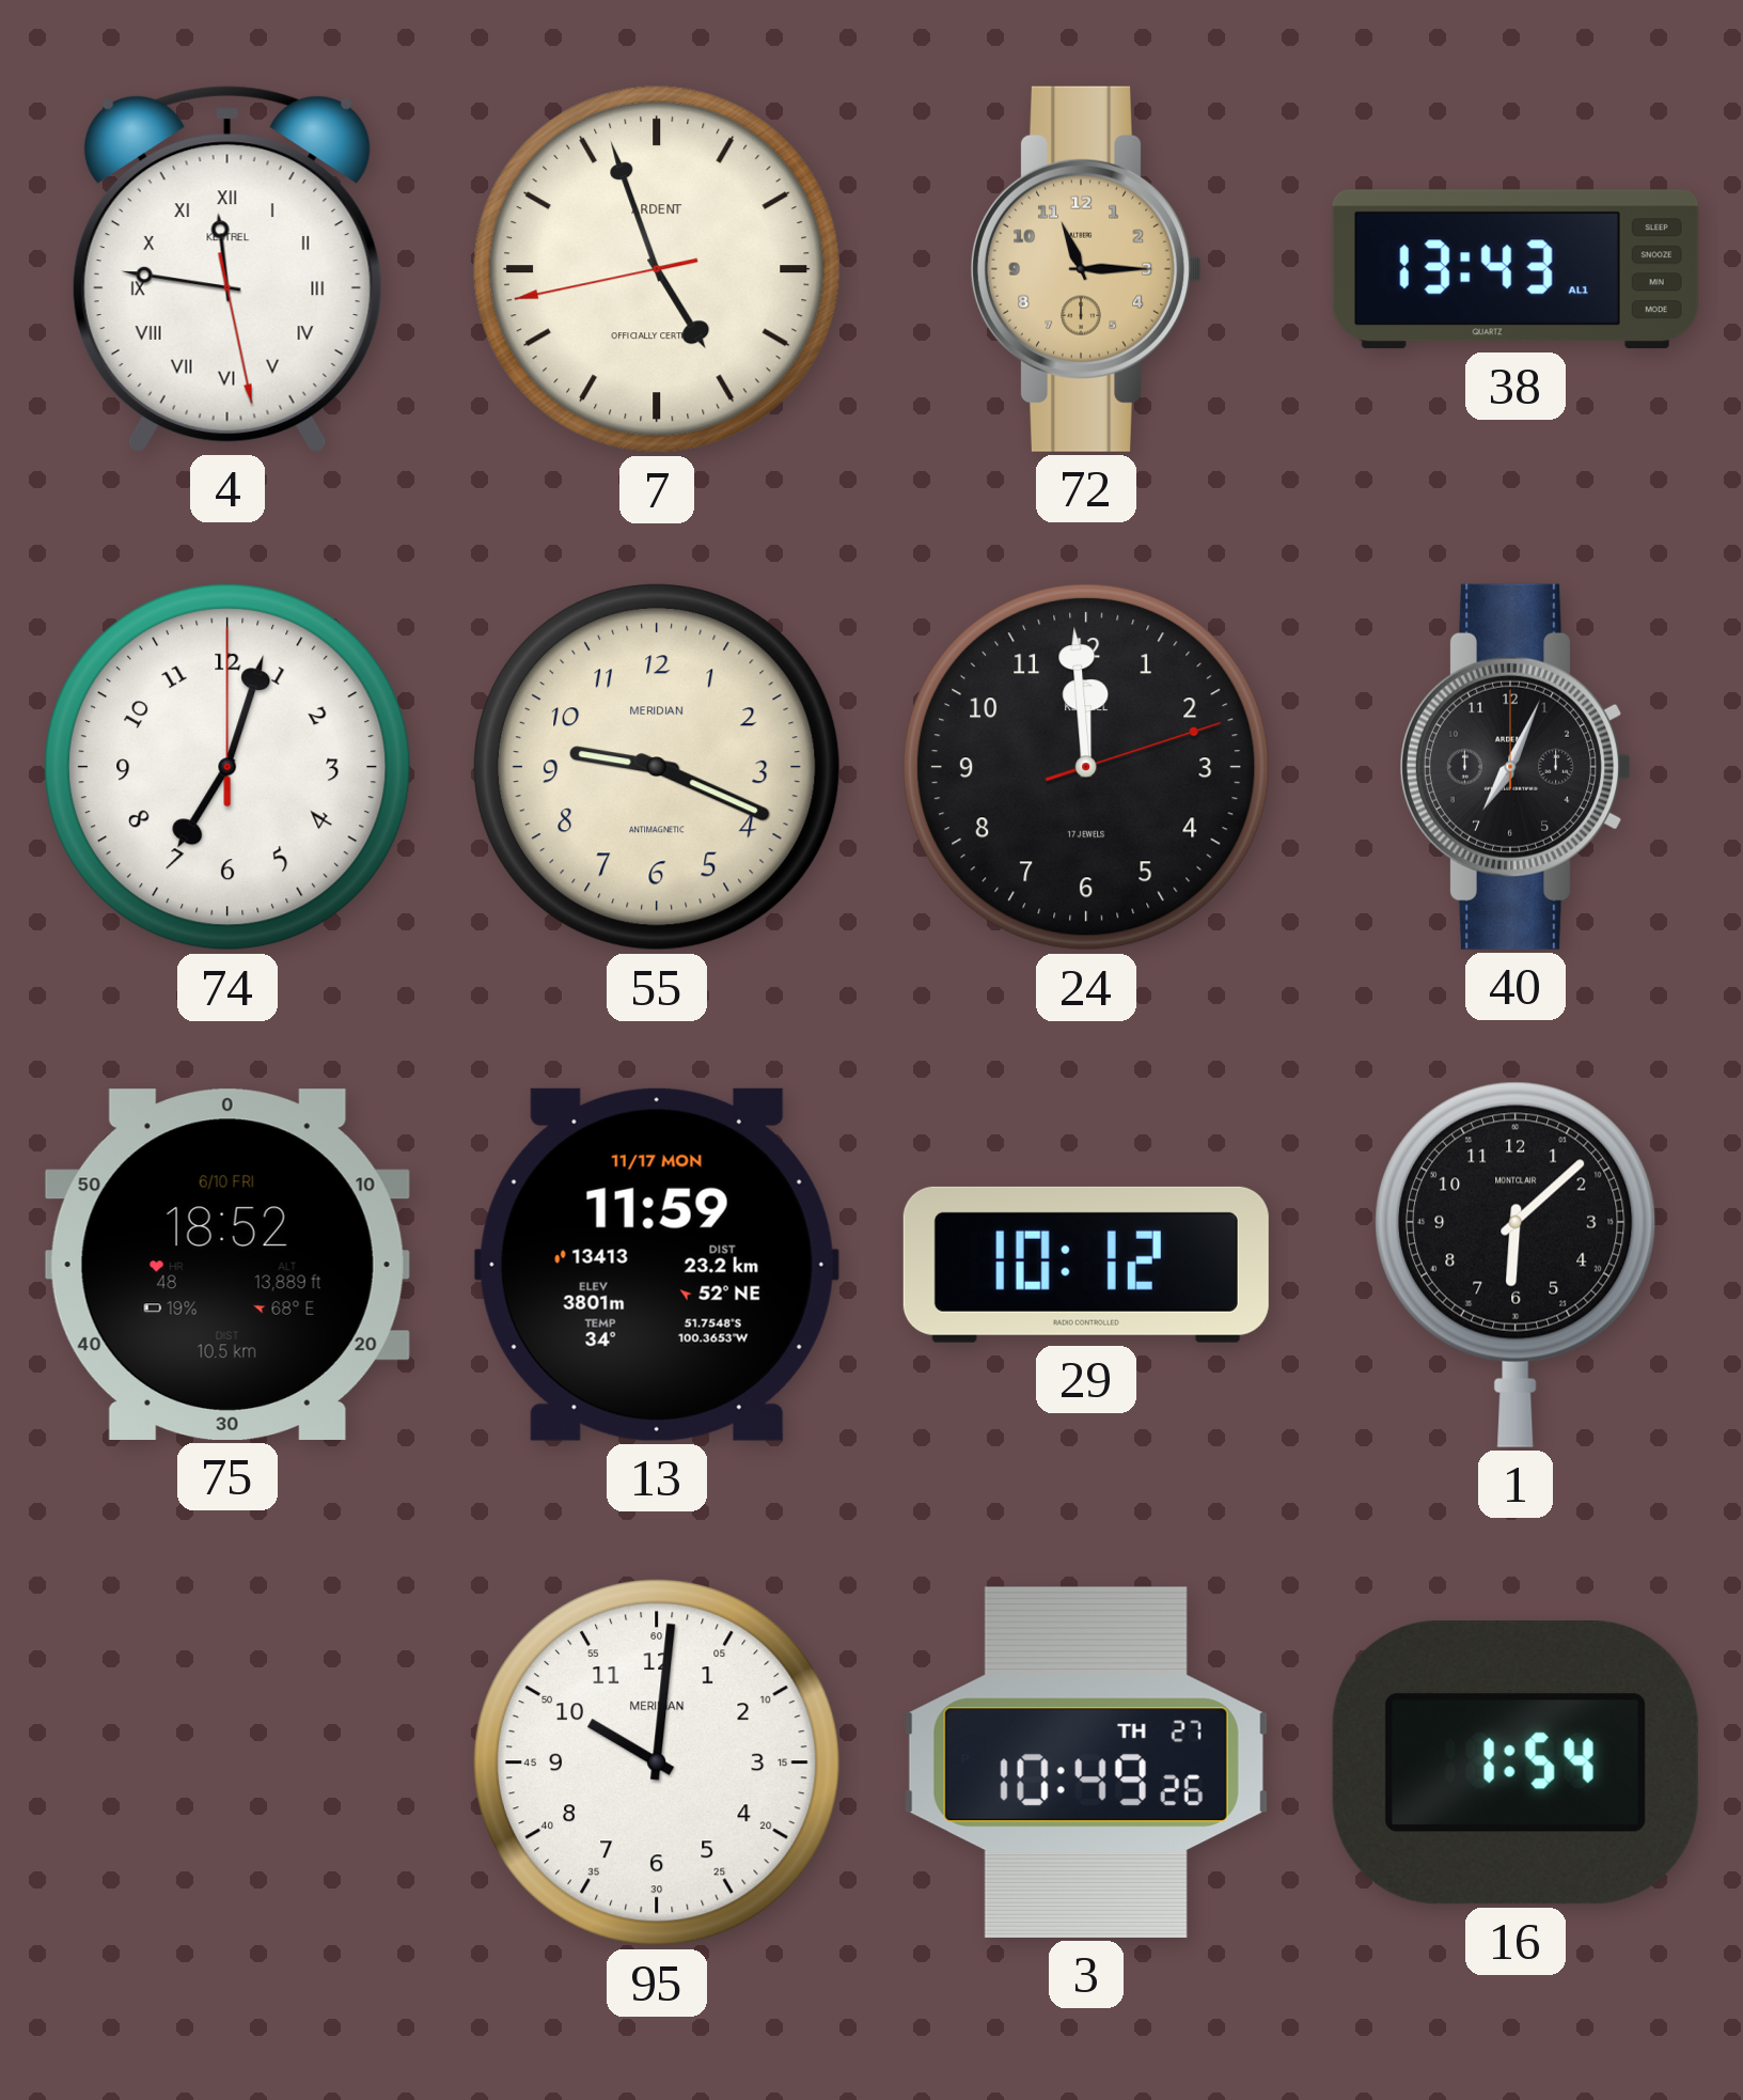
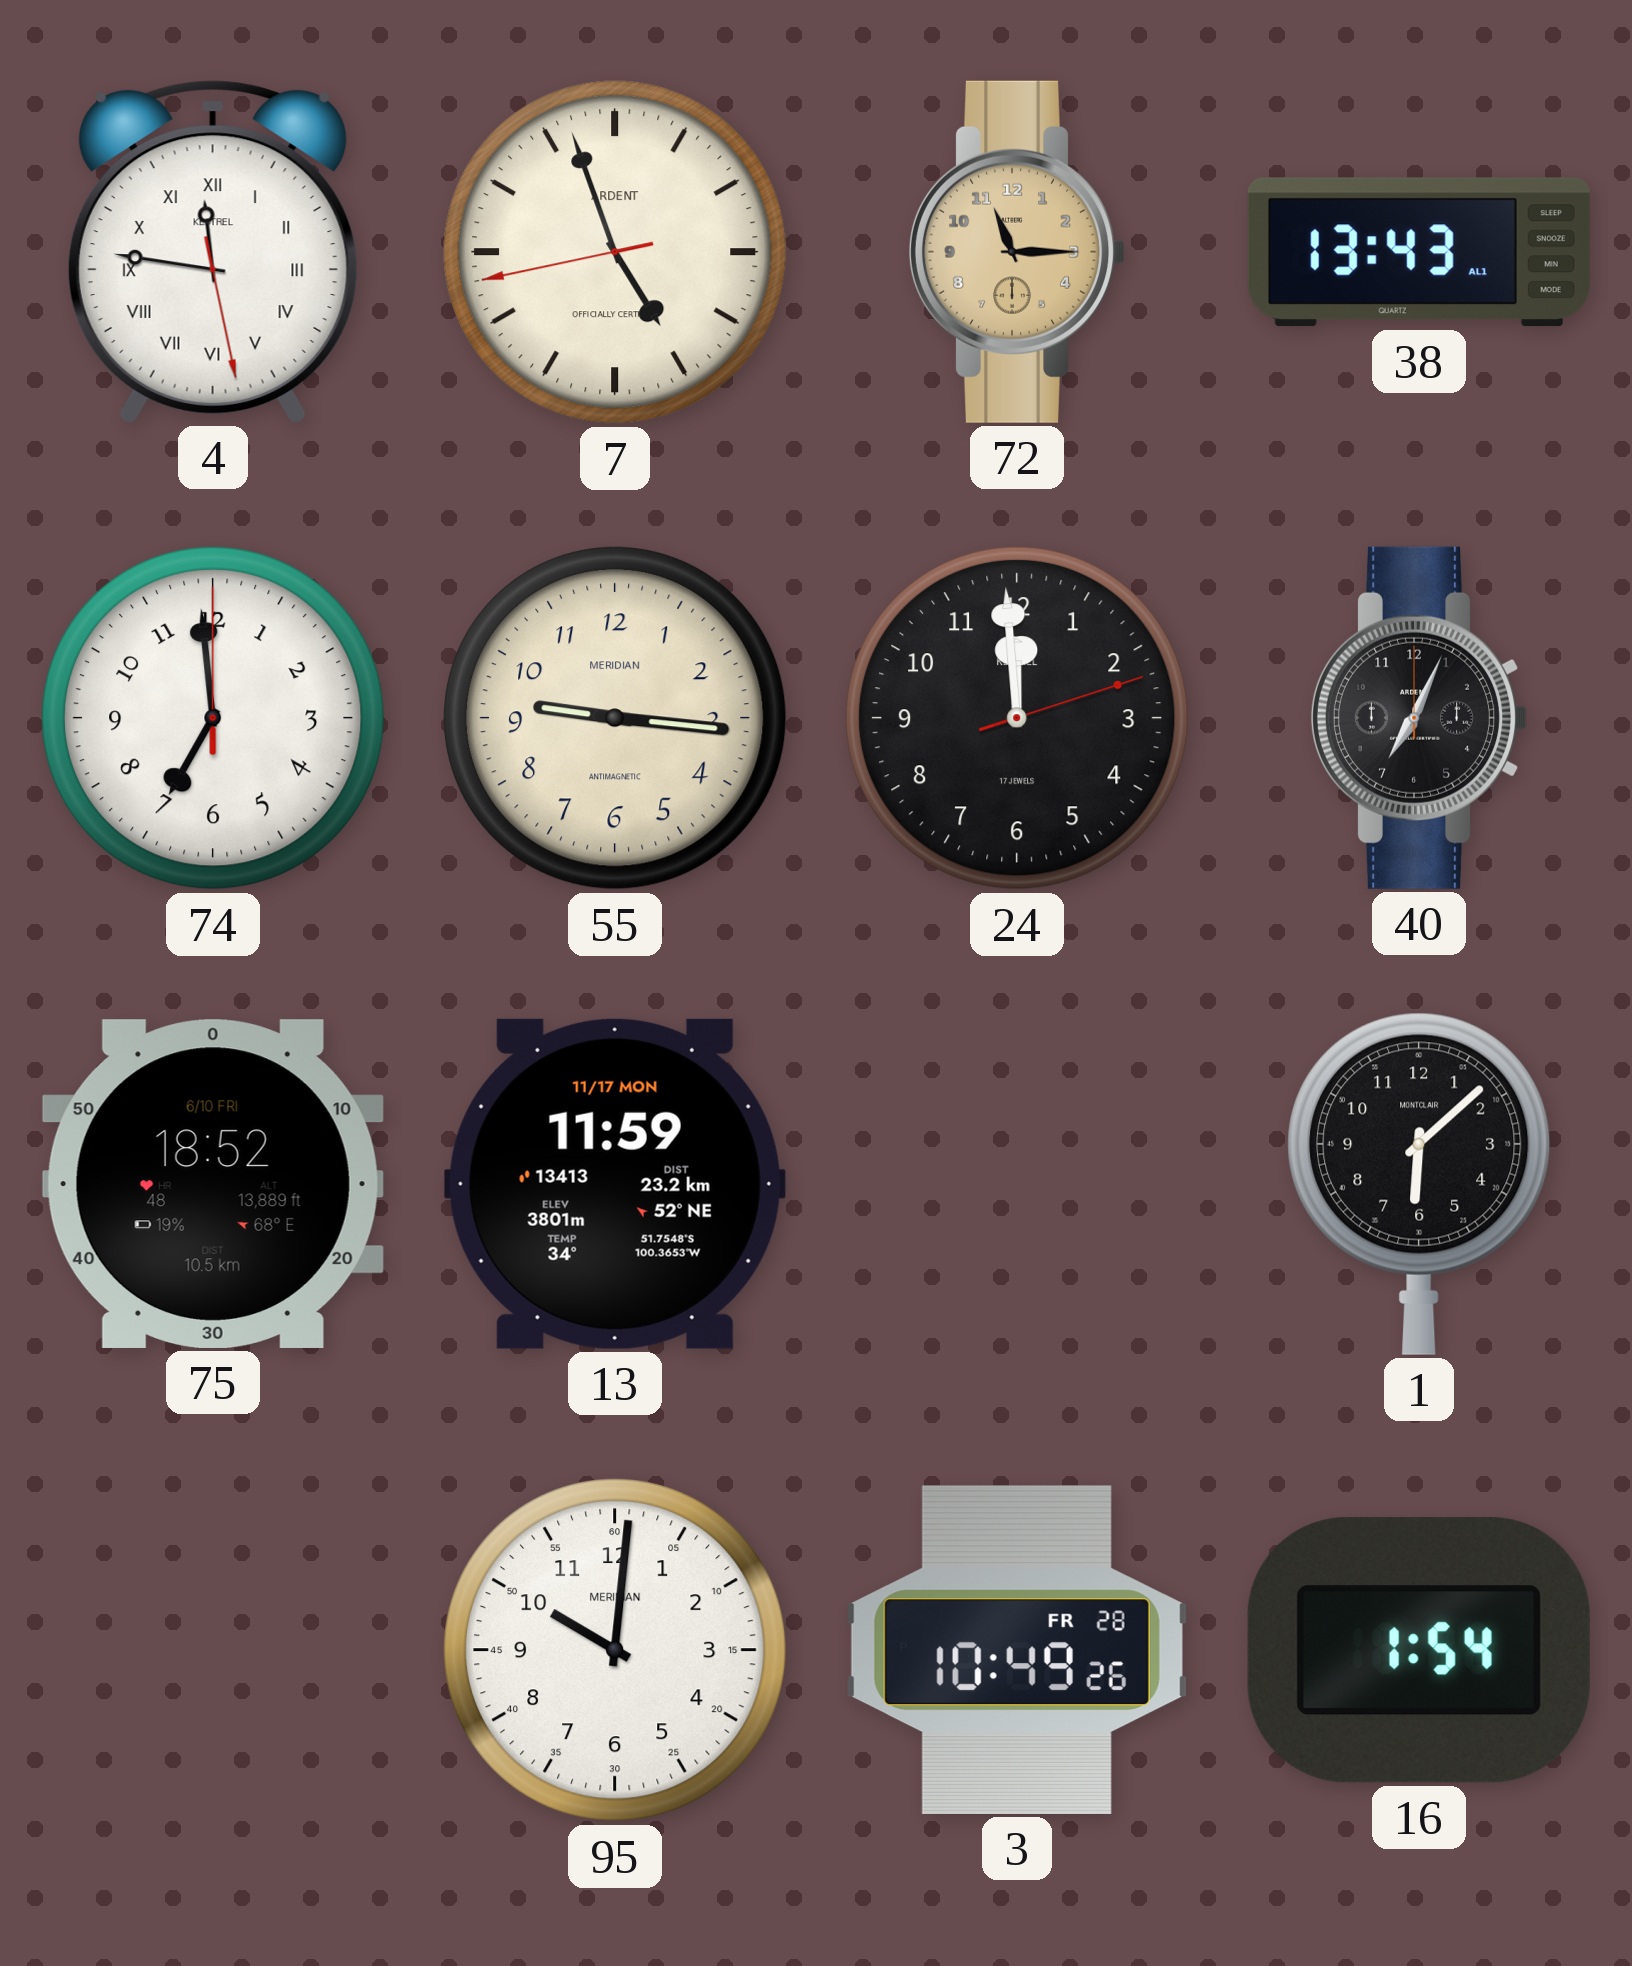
74: 7:03 -> 6:59 (214, 719)
55: 9:19 -> 9:16 (616, 719)
29: 10:12 -> none (1086, 1265)
3 date: TH 27 -> FR 28 (1017, 1650)
